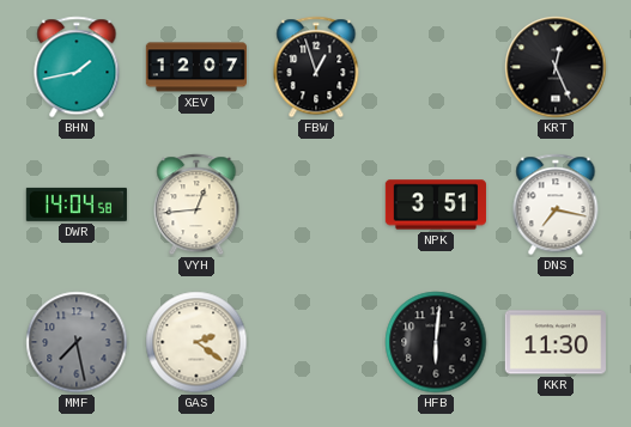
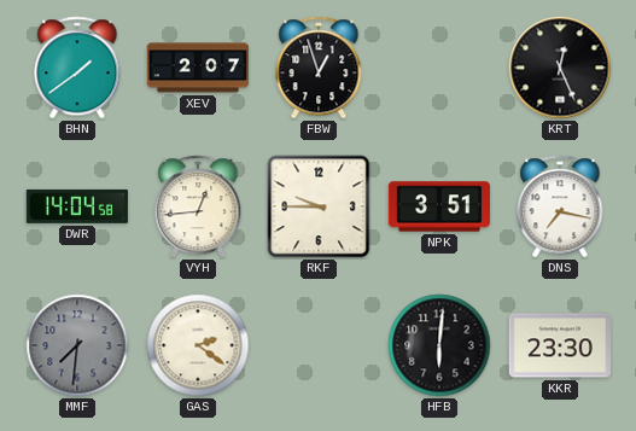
BHN: 1:43 -> 1:39 (77, 68)
XEV: 12:07 -> 2:07 (197, 68)
RKF: none -> 9:45 (319, 206)
MMF: 7:28 -> 7:31 (77, 345)
KKR: 11:30 -> 23:30 (560, 345)
